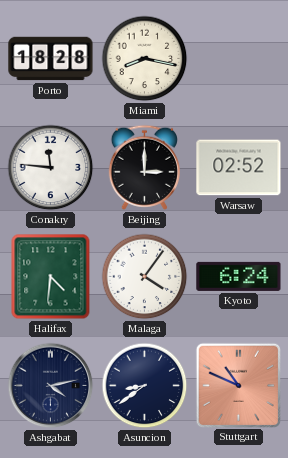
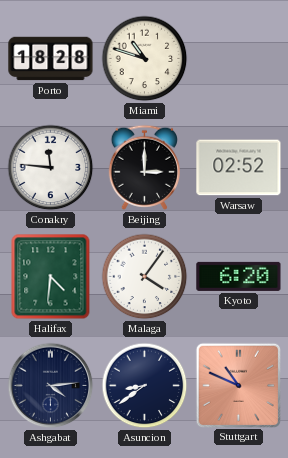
Miami: 8:17 -> 10:48 (145, 59)
Kyoto: 6:24 -> 6:20 (239, 276)
Ashgabat: 4:13 -> 4:14 (51, 386)
